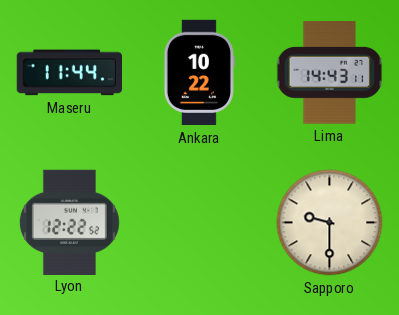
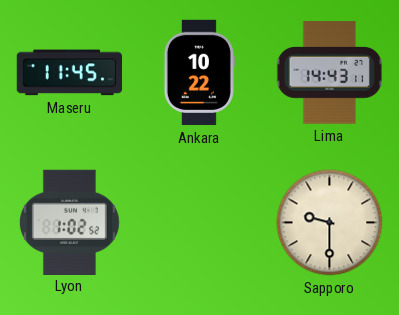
Maseru: 11:44 -> 11:45 (69, 73)
Lyon: 12:22 -> 1:02 (69, 222)
